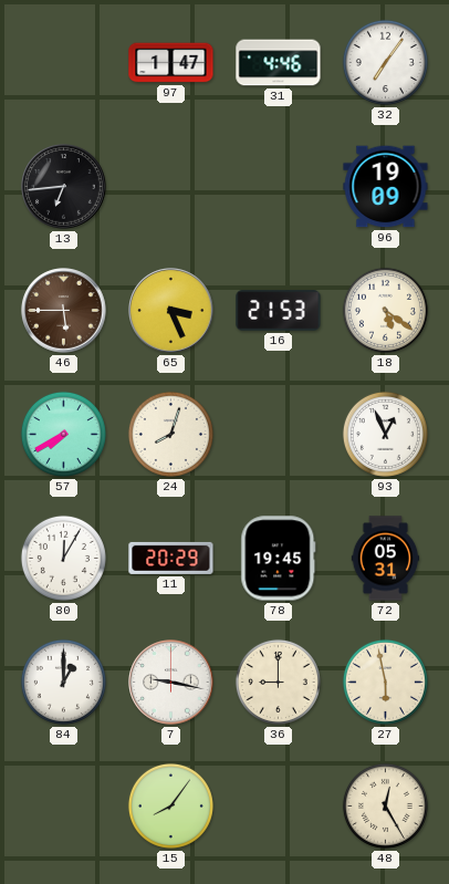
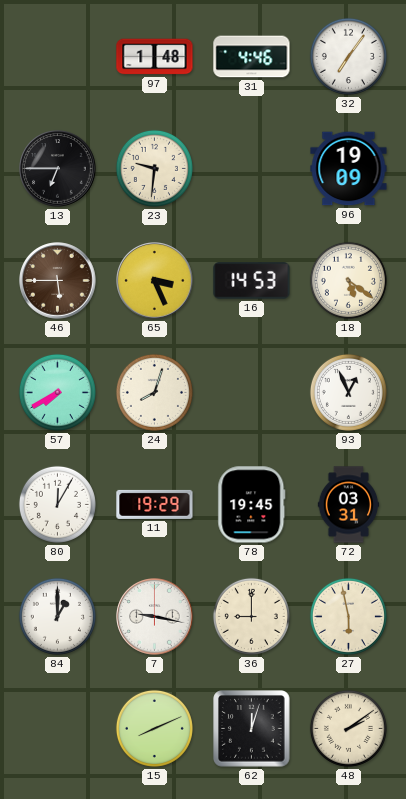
97: 1:47 -> 1:48 (155, 57)
13: 6:44 -> 6:45 (58, 169)
23: none -> 9:31 (154, 168)
16: 21:53 -> 14:53 (252, 281)
11: 20:29 -> 19:29 (155, 504)
72: 05:31 -> 03:31 (349, 505)
15: 8:06 -> 8:11 (154, 728)
62: none -> 12:03 (252, 729)
48: 12:25 -> 2:09 (348, 728)
